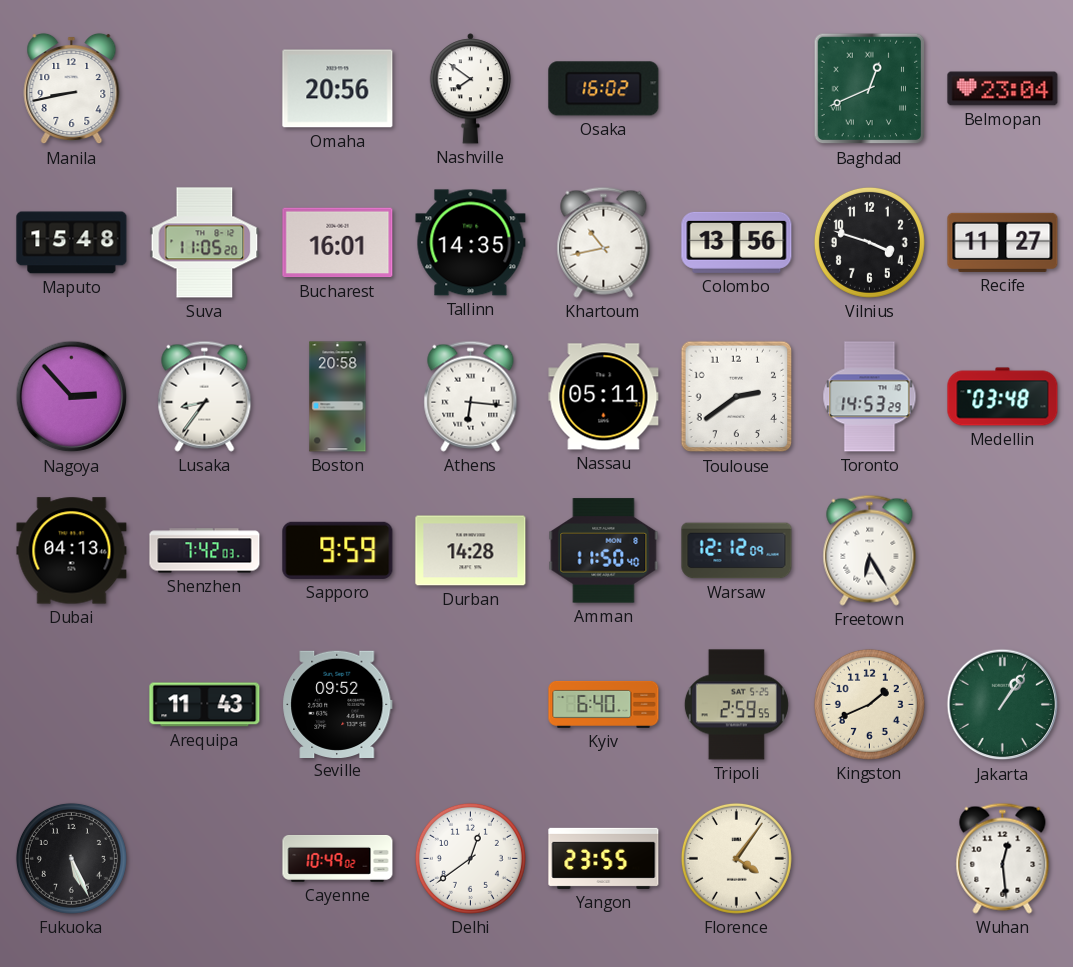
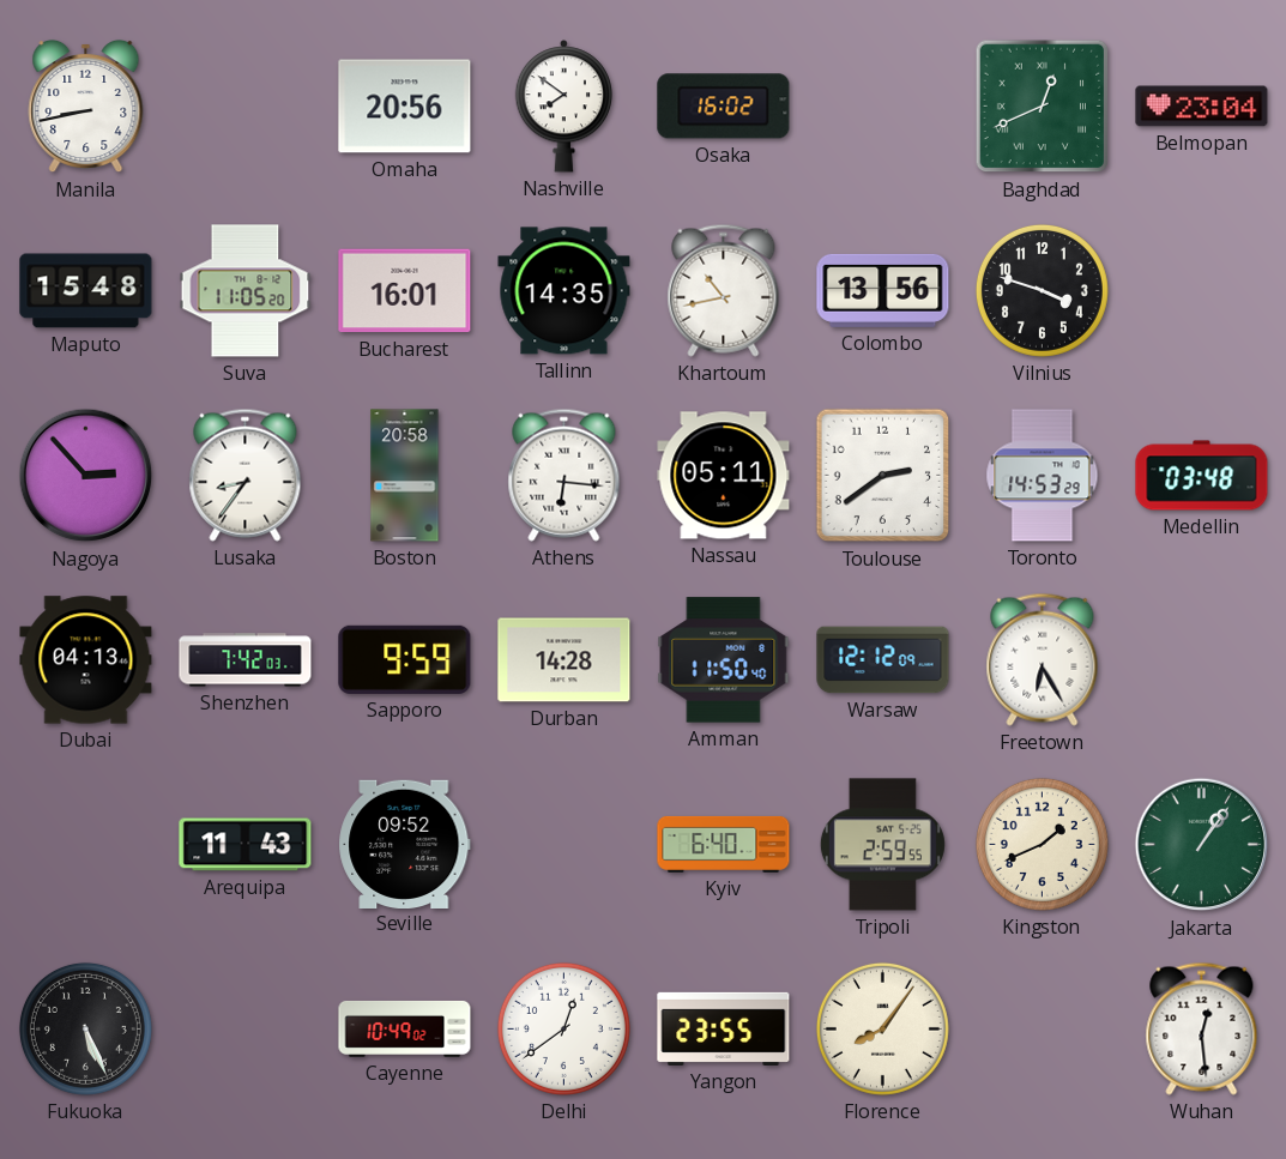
Recife: 11:27 -> none (1003, 242)
Florence: 4:06 -> 8:06 (882, 1028)
